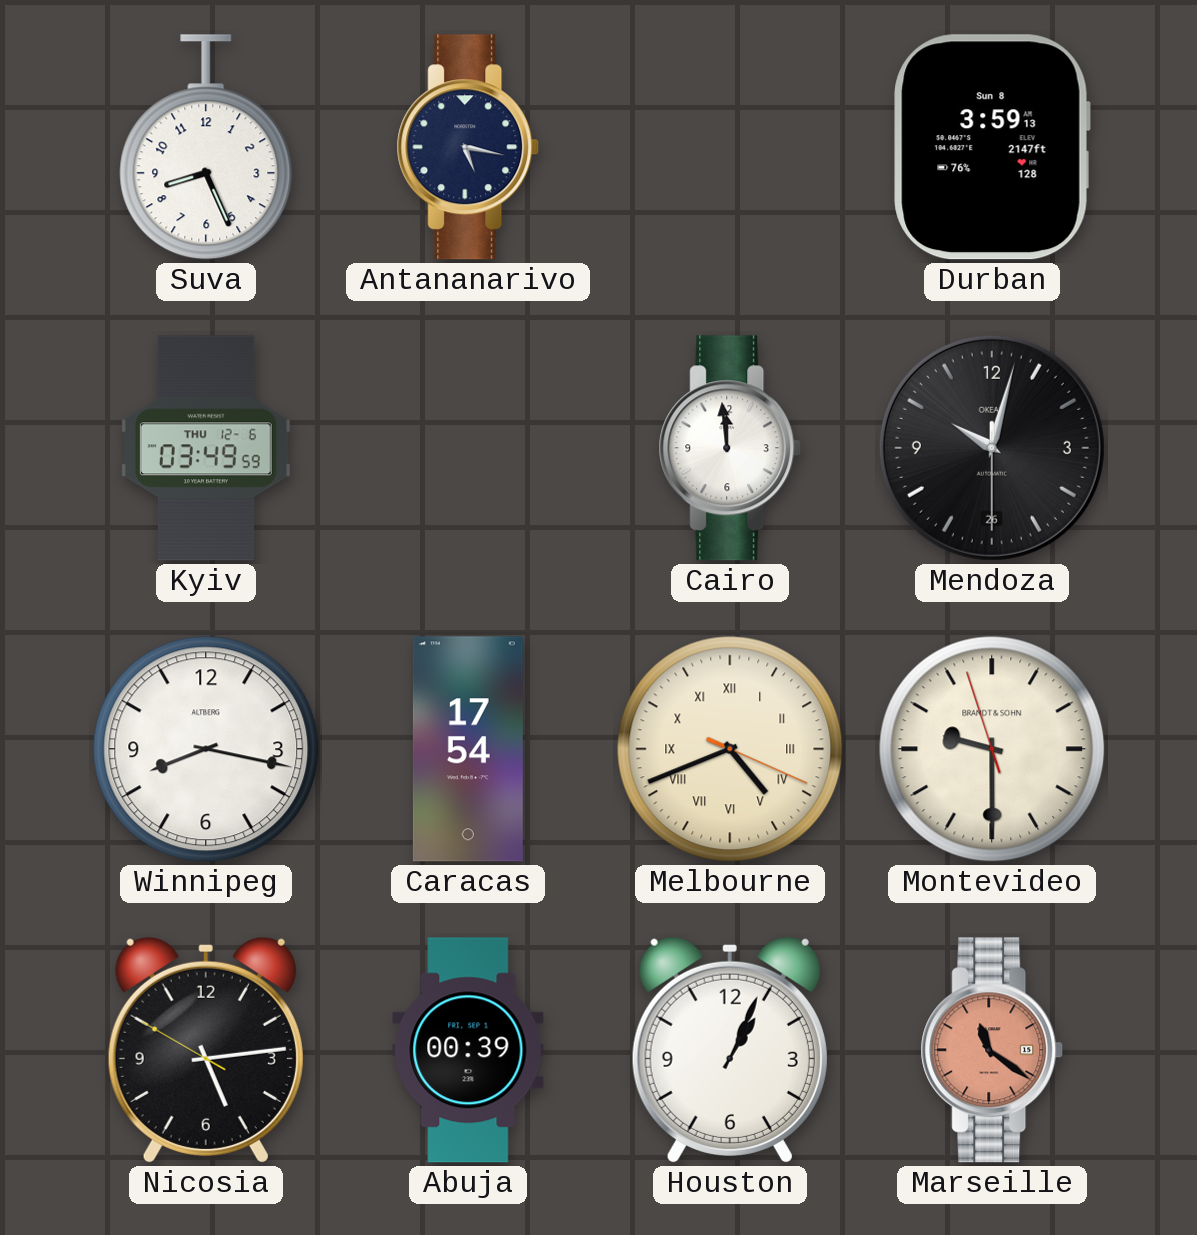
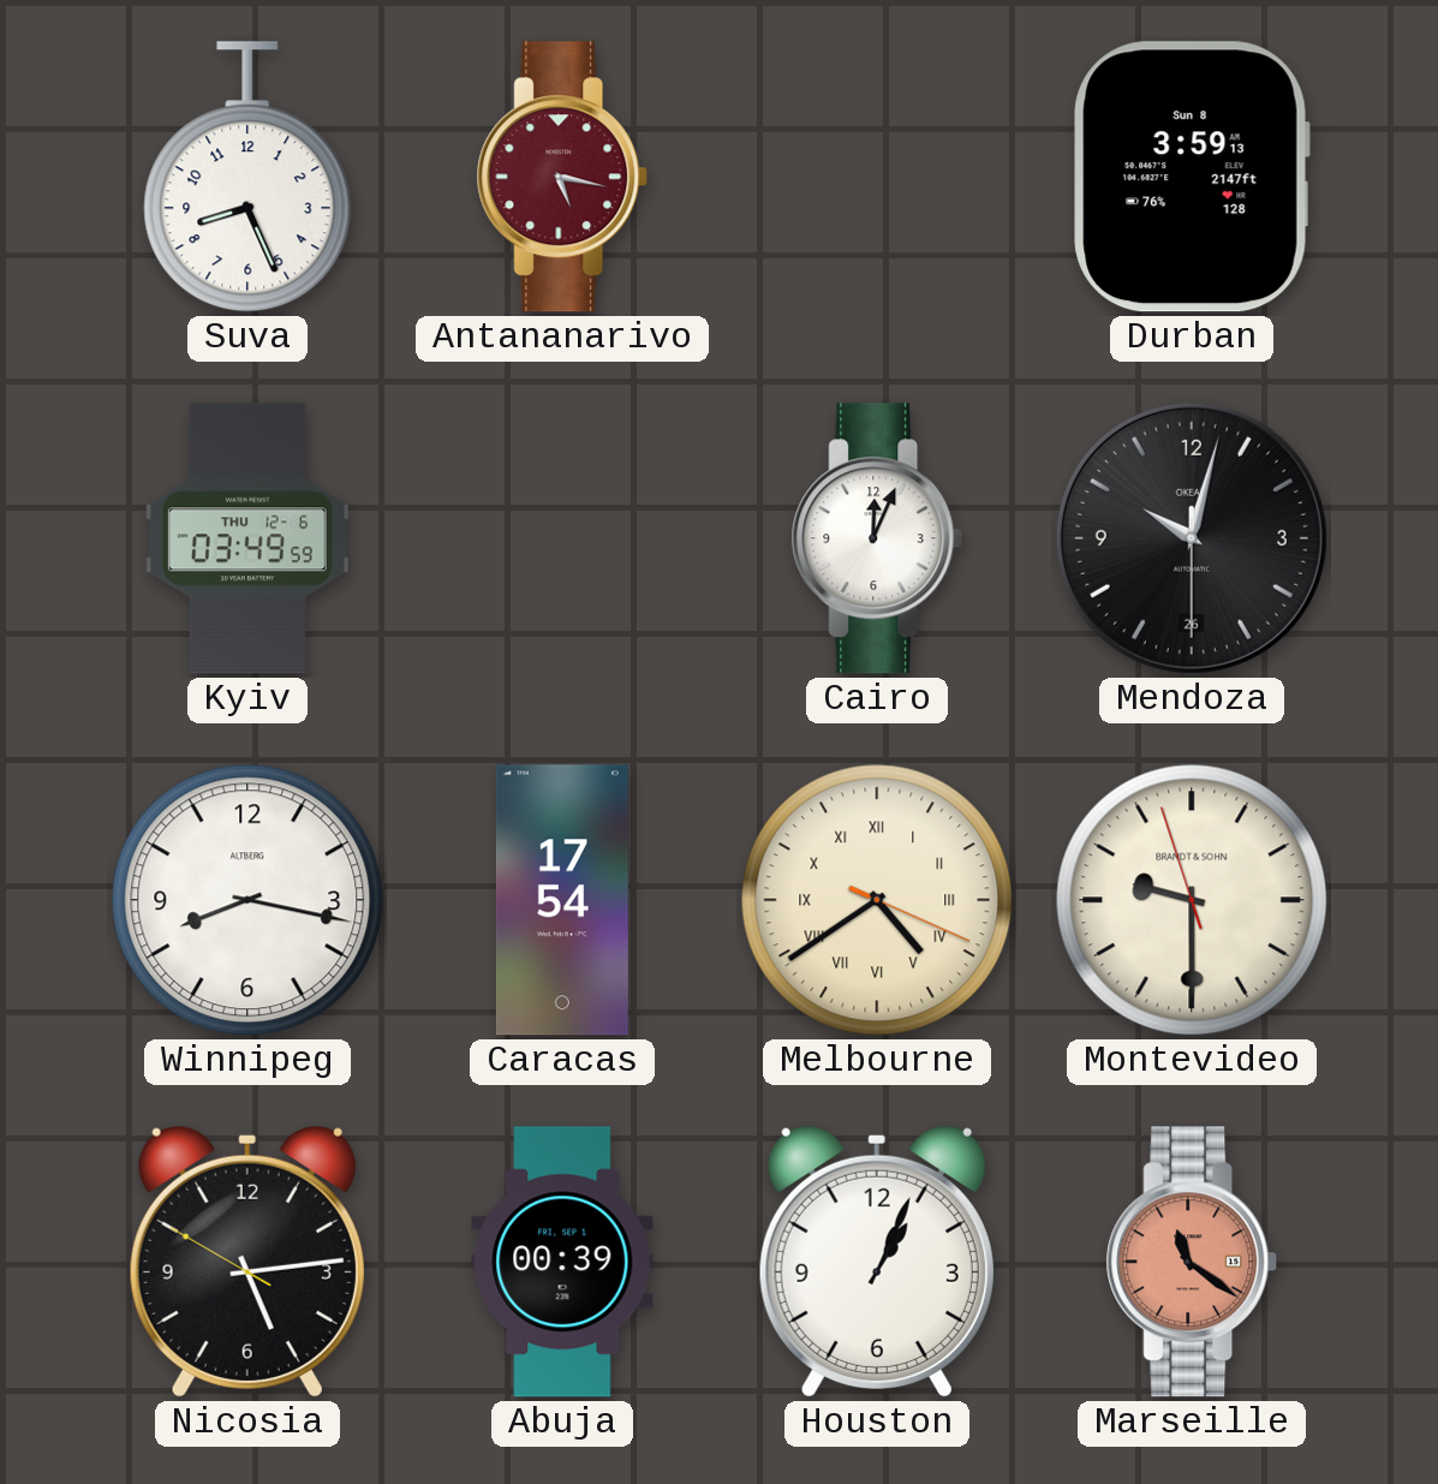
Antananarivo dial: navy -> burgundy (562, 177)
Cairo: 11:59 -> 12:04 (877, 538)
Melbourne: 4:41 -> 4:39 (877, 900)
